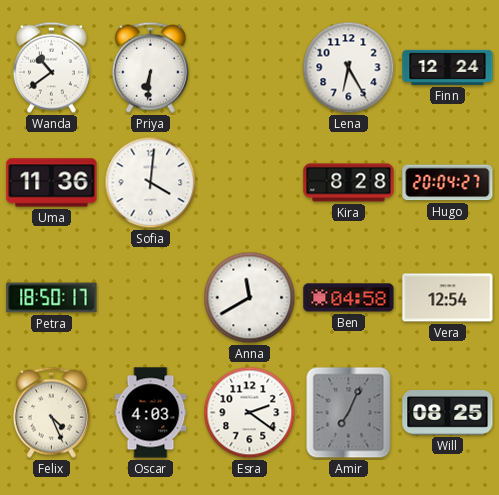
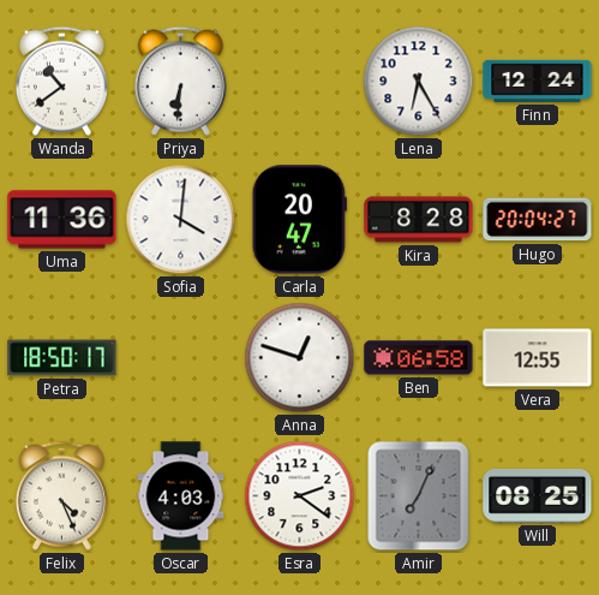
Carla: none -> 20:47 (299, 220)
Anna: 11:40 -> 12:48 (300, 358)
Ben: 04:58 -> 06:58 (419, 358)
Vera: 12:54 -> 12:55 (538, 358)
